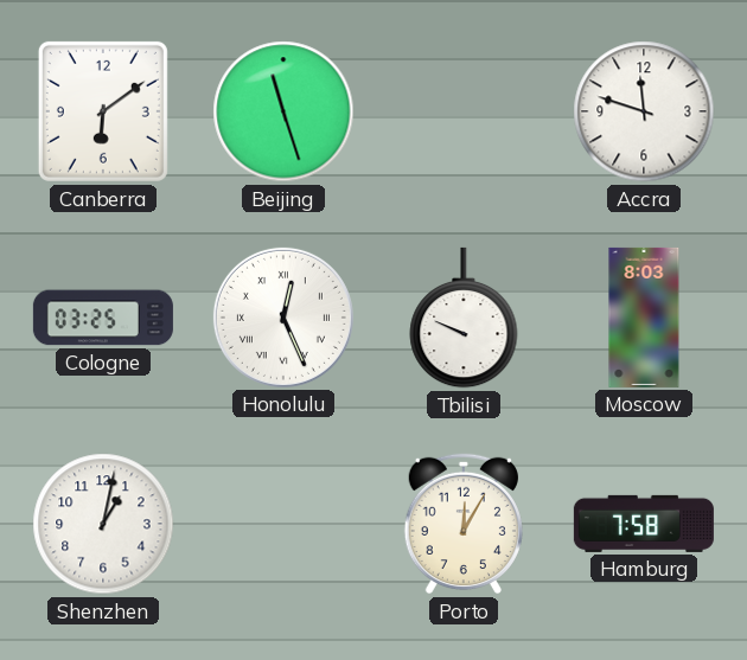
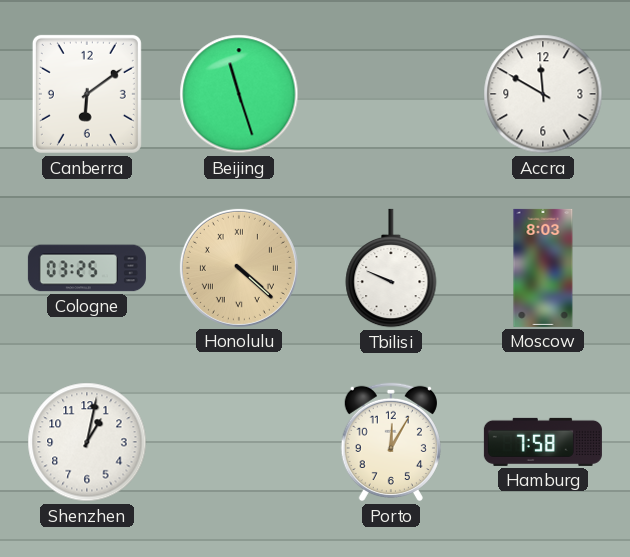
Accra: 11:48 -> 11:50 (543, 94)
Honolulu: 12:26 -> 4:22 (239, 268)
Honolulu dial: white -> champagne (239, 268)
